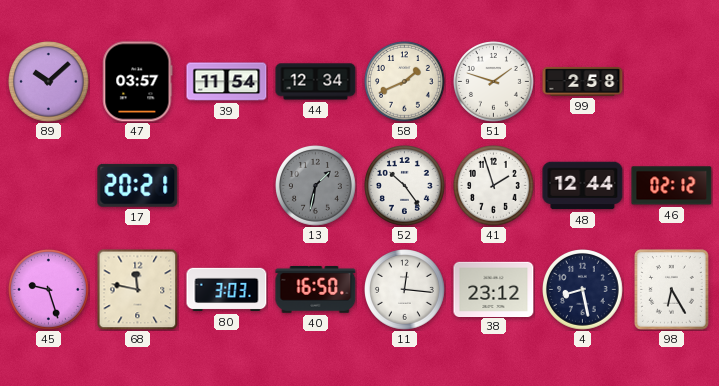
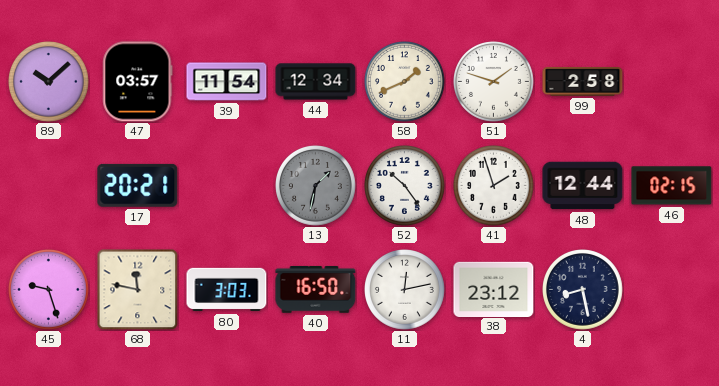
46: 02:12 -> 02:15 (672, 186)
11: 12:16 -> 12:13 (405, 290)
98: 6:25 -> none (672, 290)
